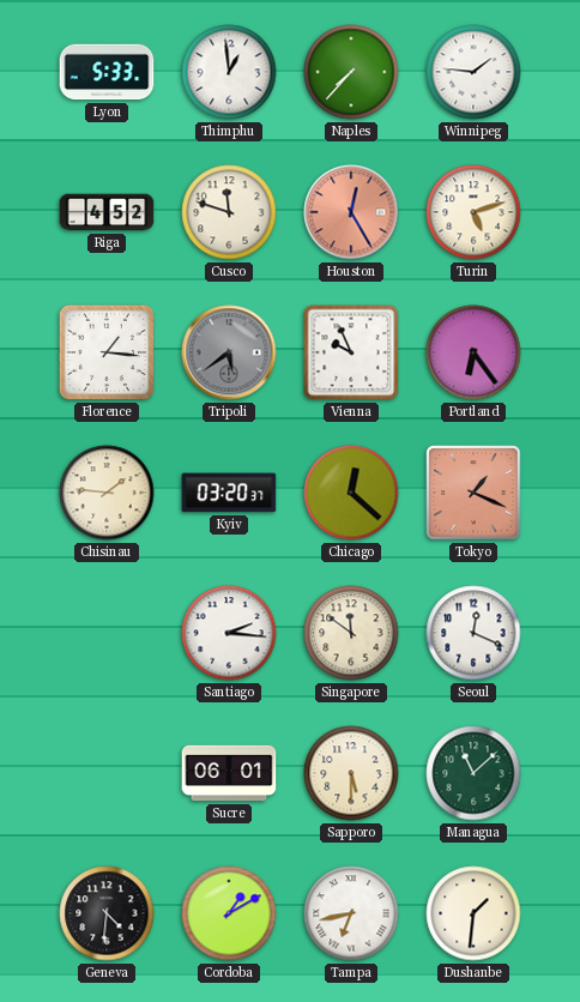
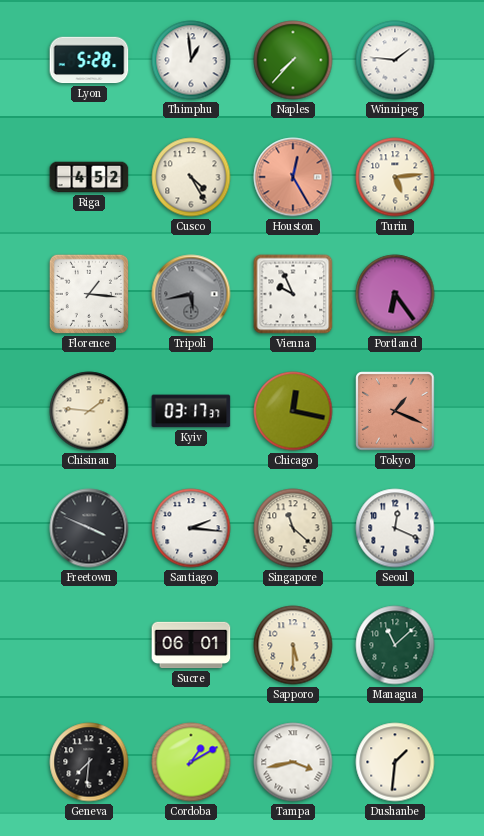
Lyon: 5:33 -> 5:28 (89, 60)
Cusco: 11:48 -> 4:25 (191, 177)
Turin: 5:12 -> 5:14 (395, 177)
Tripoli: 5:39 -> 5:43 (191, 294)
Kyiv: 03:20 -> 03:17 (191, 411)
Chicago: 12:22 -> 12:17 (293, 411)
Freetown: none -> 3:49 (89, 528)
Singapore: 11:51 -> 11:22 (293, 528)
Geneva: 4:31 -> 7:31 (89, 762)
Tampa: 6:43 -> 3:43 (293, 762)
